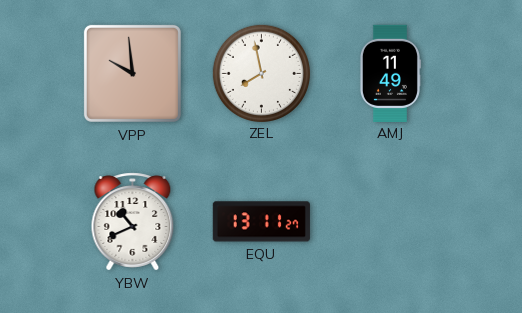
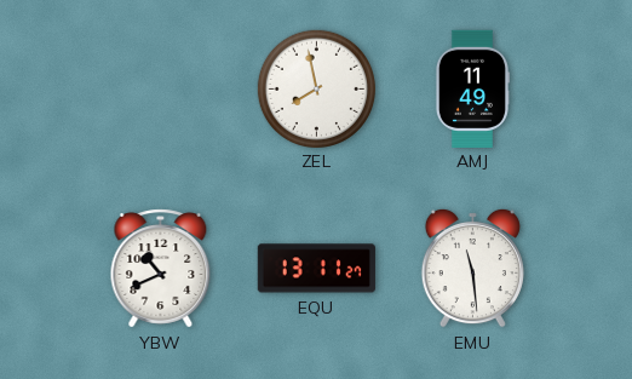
VPP: 9:59 -> none (132, 73)
EMU: none -> 11:29 (472, 268)
